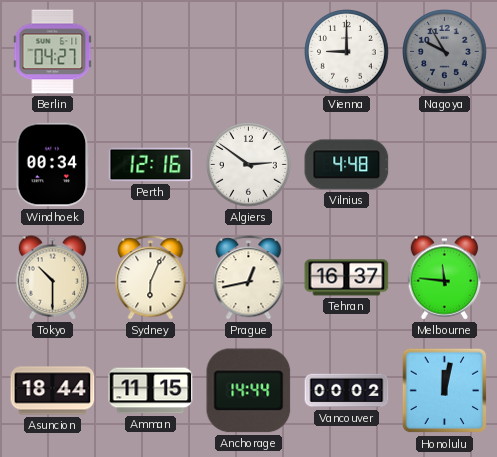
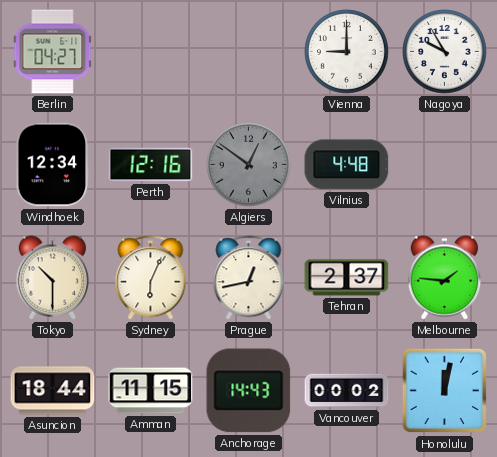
Nagoya dial: grey -> white (445, 52)
Windhoek: 00:34 -> 12:34 (53, 165)
Algiers: 2:51 -> 12:51 (249, 165)
Algiers dial: white -> grey (249, 165)
Tehran: 16:37 -> 2:37 (347, 278)
Melbourne: 11:46 -> 1:46 (445, 278)
Anchorage: 14:44 -> 14:43 (249, 391)
